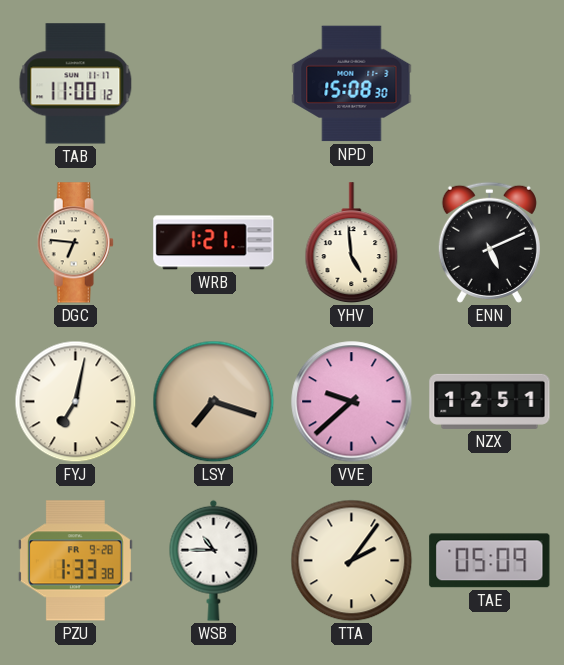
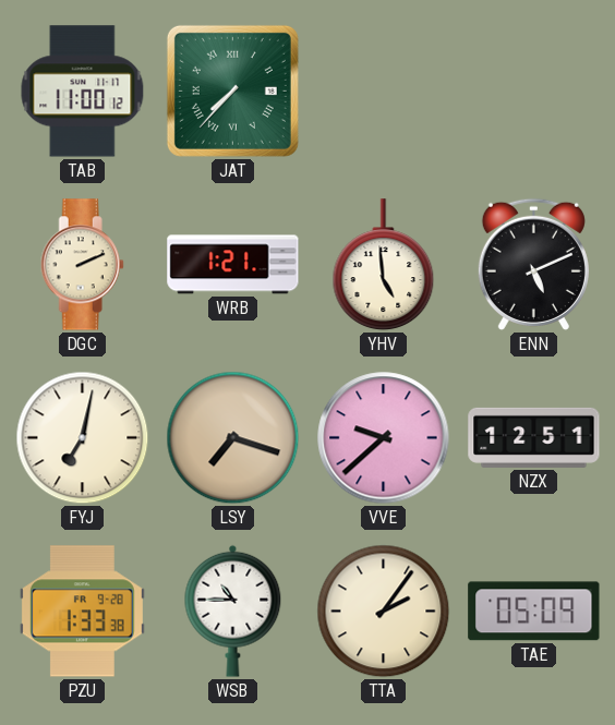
JAT: none -> 7:37 (232, 90)
NPD: 15:08 -> none (352, 84)
DGC: 6:46 -> 2:11 (82, 265)
